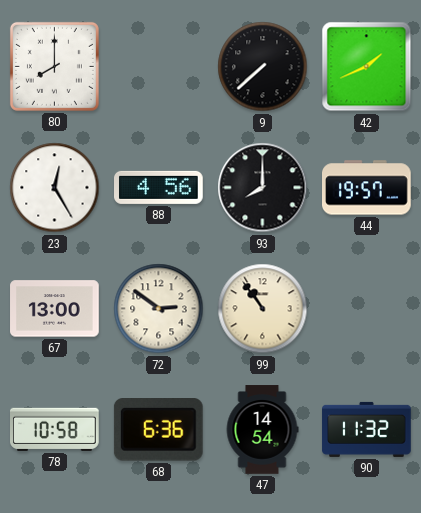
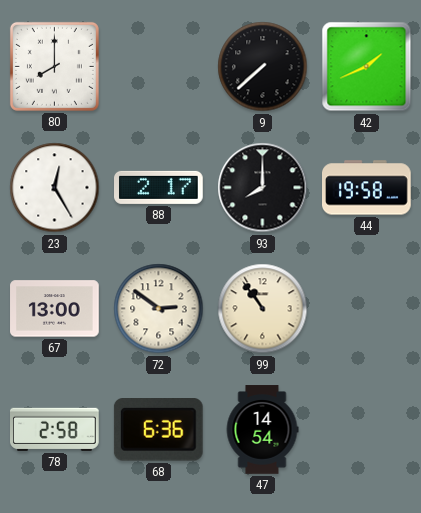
88: 4:56 -> 2:17 (159, 187)
44: 19:57 -> 19:58 (367, 188)
78: 10:58 -> 2:58 (55, 429)
90: 11:32 -> none (367, 429)
